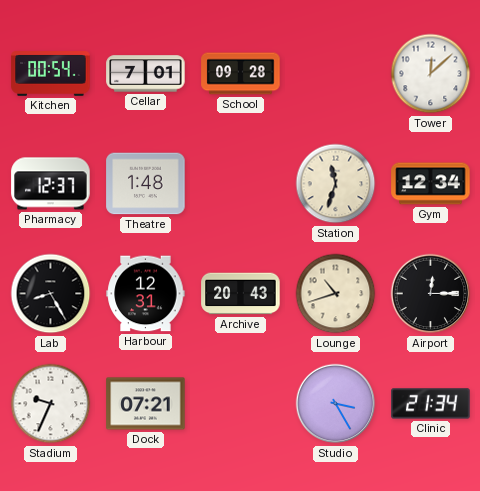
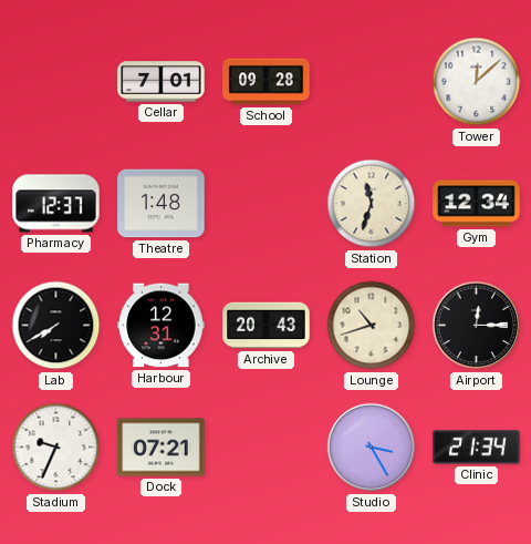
Kitchen: 00:54 -> none (51, 74)
Lab: 8:25 -> 7:40 (56, 326)
